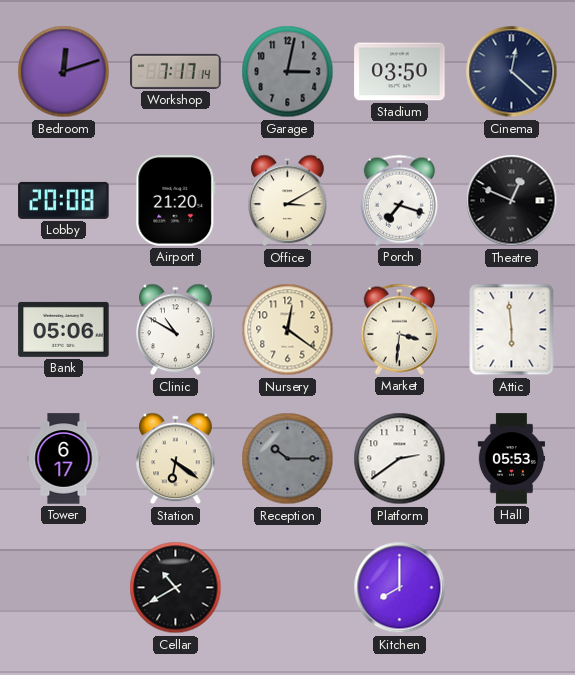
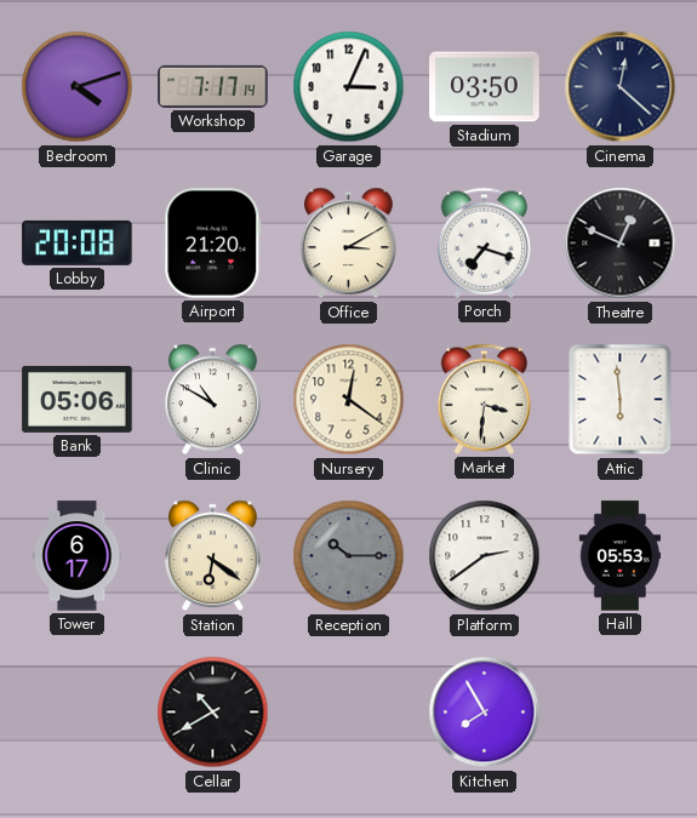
Bedroom: 12:12 -> 4:12 (78, 87)
Garage: 3:02 -> 3:04 (349, 87)
Garage dial: grey -> white (349, 87)
Kitchen: 8:00 -> 7:55 (485, 713)
